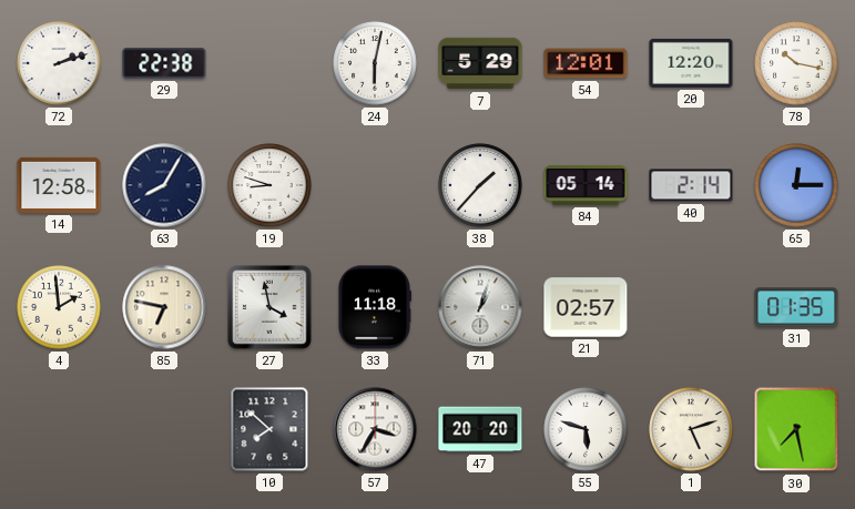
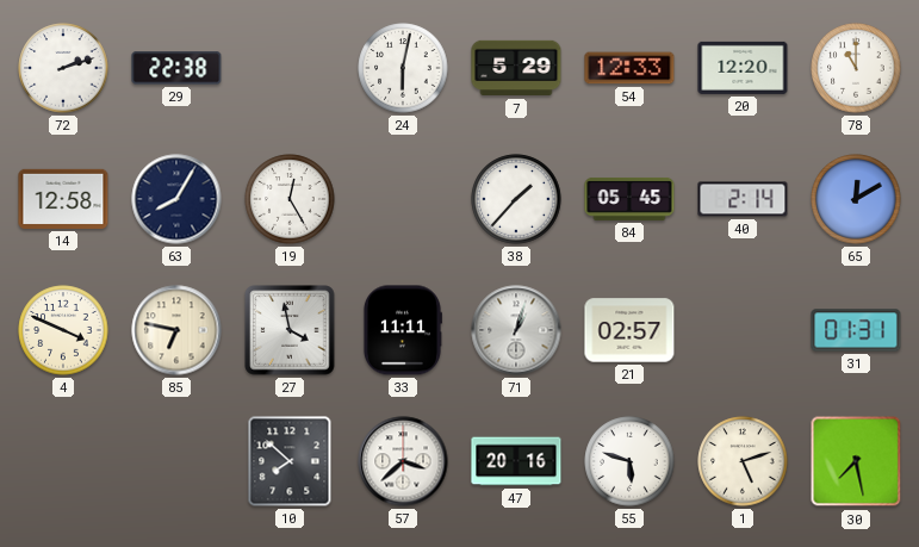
54: 12:01 -> 12:33 (629, 68)
78: 10:17 -> 11:00 (856, 68)
19: 8:48 -> 12:25 (290, 199)
84: 05:14 -> 05:45 (629, 199)
65: 12:15 -> 12:10 (856, 199)
4: 1:59 -> 3:49 (63, 330)
33: 11:18 -> 11:11 (402, 330)
31: 01:35 -> 01:31 (856, 330)
57: 3:35 -> 3:38 (403, 461)
47: 20:20 -> 20:16 (516, 461)
